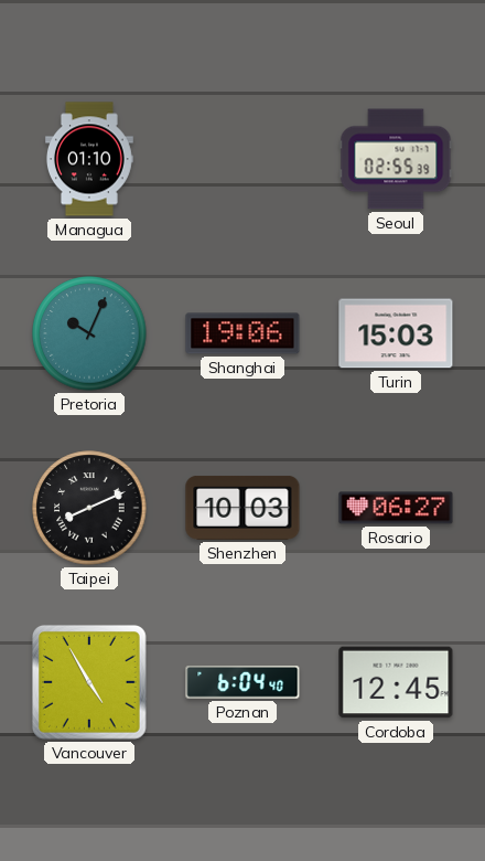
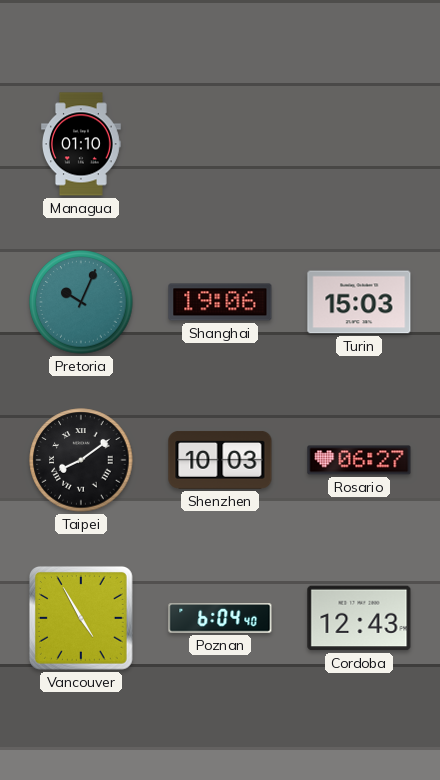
Seoul: 02:55 -> none (396, 159)
Taipei: 8:11 -> 8:09 (81, 460)
Cordoba: 12:45 -> 12:43 (359, 618)
